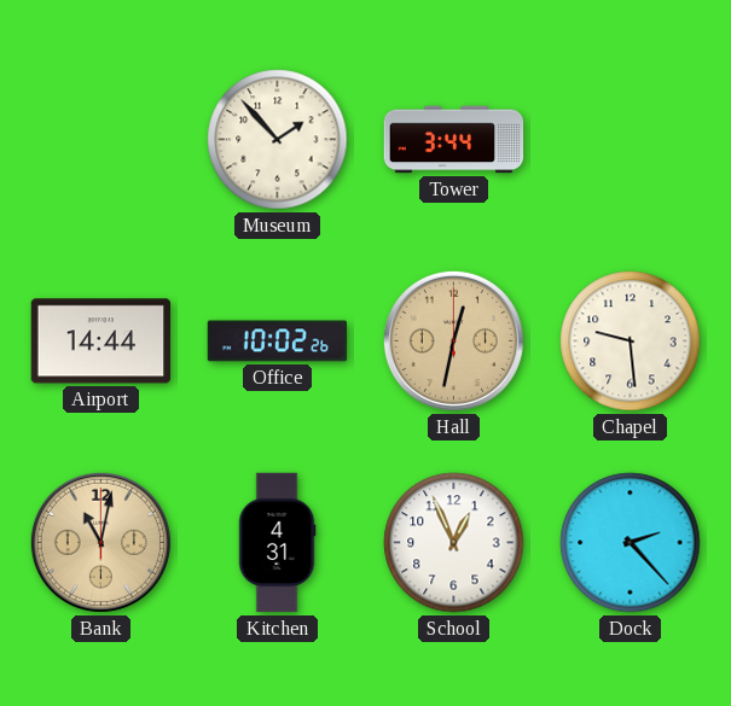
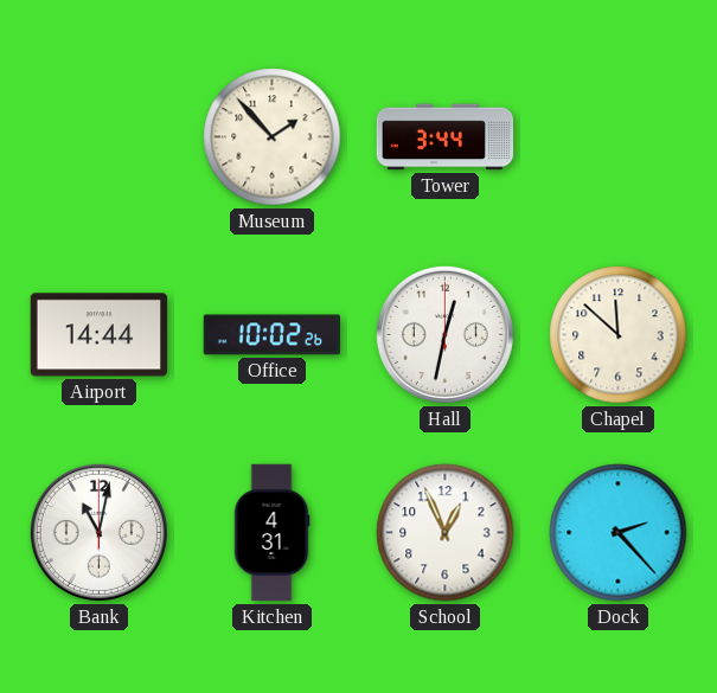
Hall dial: champagne -> white (444, 334)
Chapel: 9:29 -> 11:52 (619, 335)
Bank dial: champagne -> white (98, 532)
